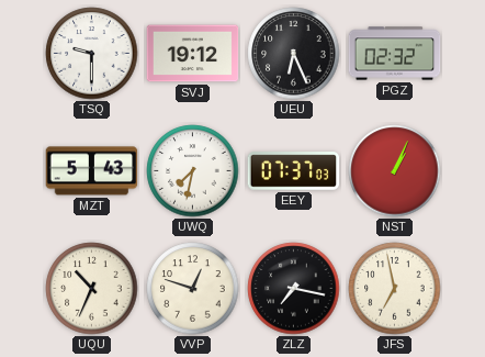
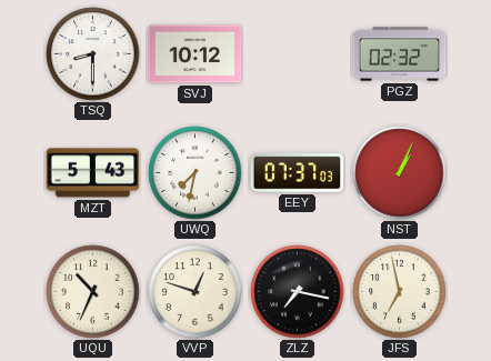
TSQ: 9:30 -> 8:30 (93, 54)
SVJ: 19:12 -> 10:12 (196, 54)
UEU: 6:26 -> none (294, 54)
